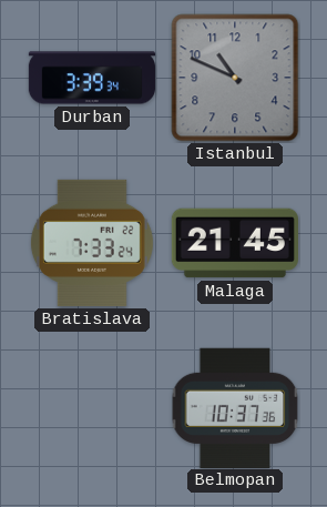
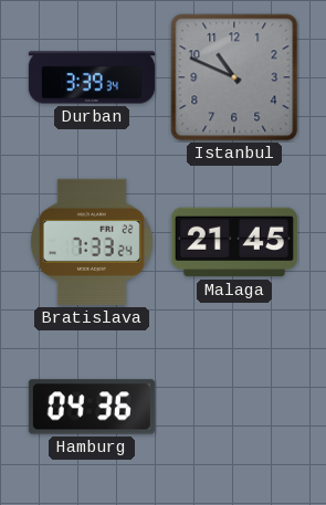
Hamburg: none -> 04:36 (92, 407)
Belmopan: 10:37 -> none (235, 407)
